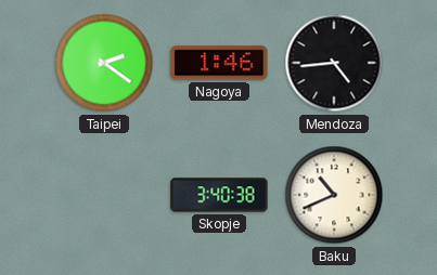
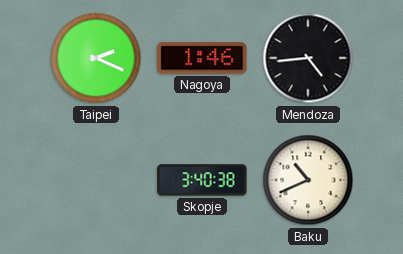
Taipei: 2:21 -> 2:19 (96, 58)
